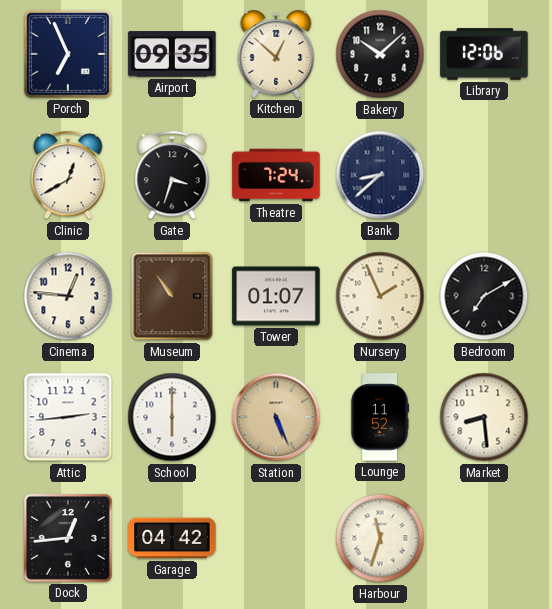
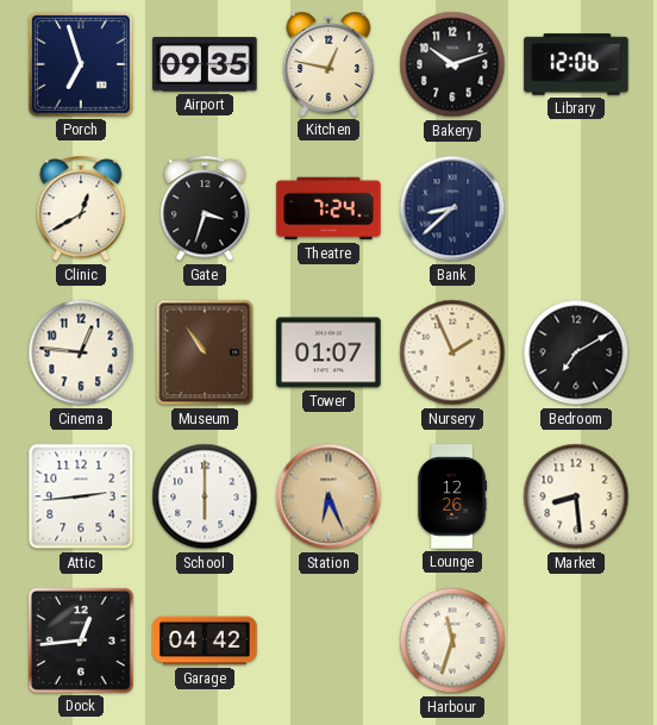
Porch: 6:56 -> 6:57 (81, 64)
Kitchen: 12:52 -> 12:47 (328, 64)
Bakery: 10:08 -> 10:12 (452, 64)
Station: 5:26 -> 6:26 (328, 496)
Lounge: 11:52 -> 12:26 (451, 496)
